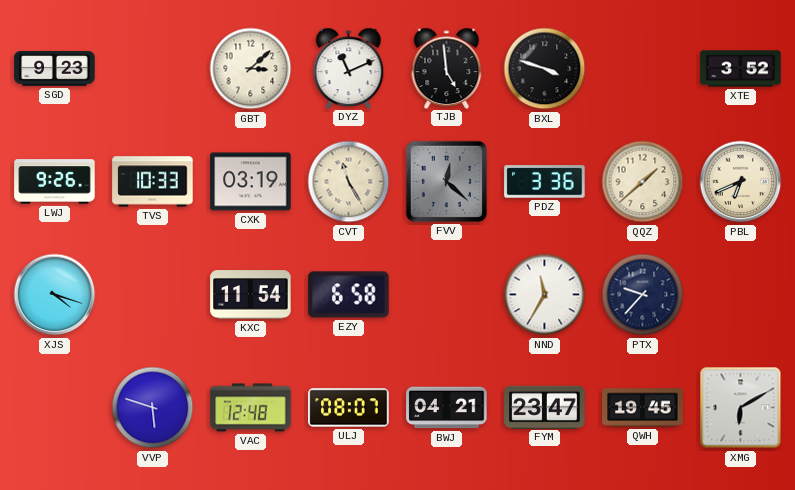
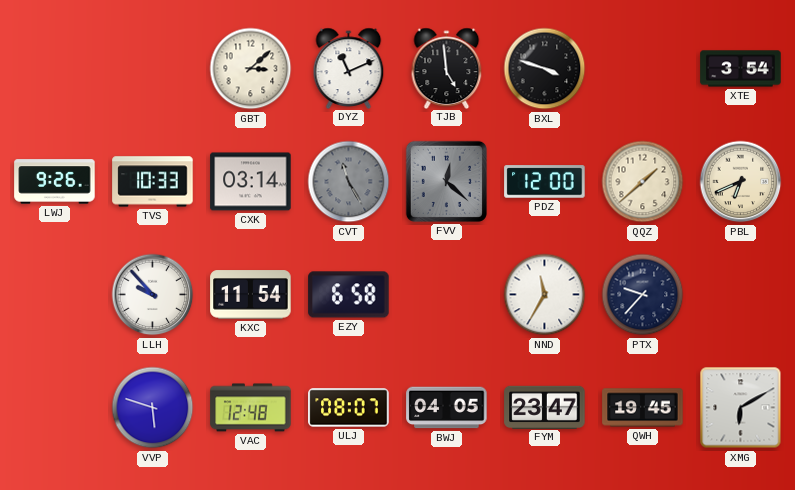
SGD: 9:23 -> none (55, 69)
XTE: 3:52 -> 3:54 (741, 69)
CXK: 03:19 -> 03:14 (251, 182)
CVT dial: cream -> grey (349, 182)
PDZ: 3:36 -> 12:00 (545, 182)
XJS: 4:18 -> none (55, 295)
LLH: none -> 9:53 (153, 295)
BWJ: 04:21 -> 04:05 (447, 408)
